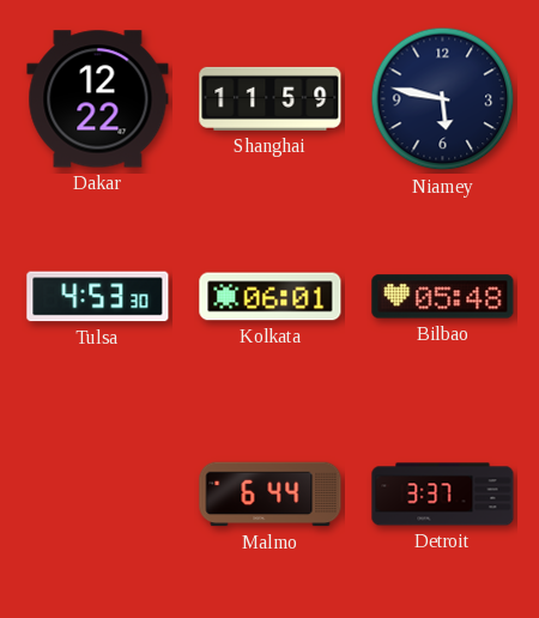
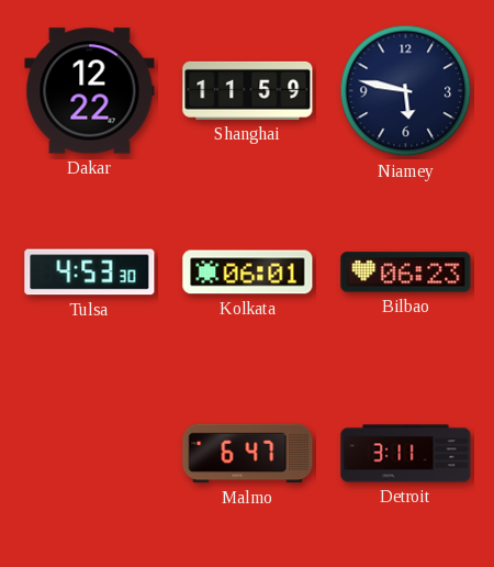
Bilbao: 05:48 -> 06:23 (406, 273)
Malmo: 6:44 -> 6:47 (248, 454)
Detroit: 3:37 -> 3:11 (406, 454)
